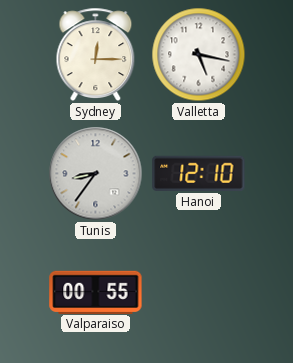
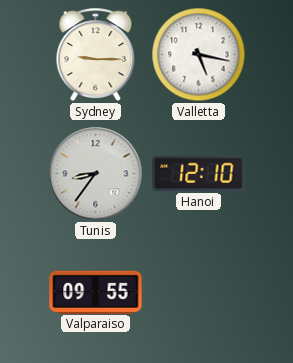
Sydney: 12:15 -> 9:15 (96, 54)
Valparaiso: 00:55 -> 09:55 (96, 292)
